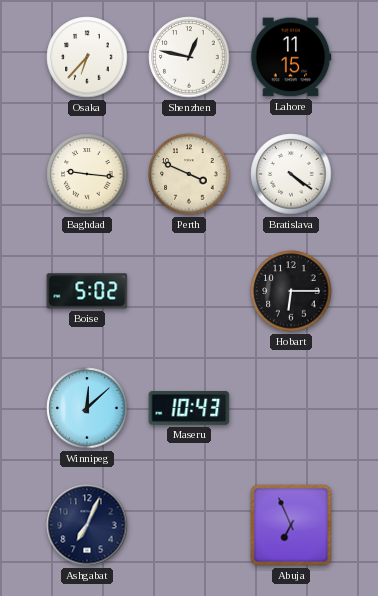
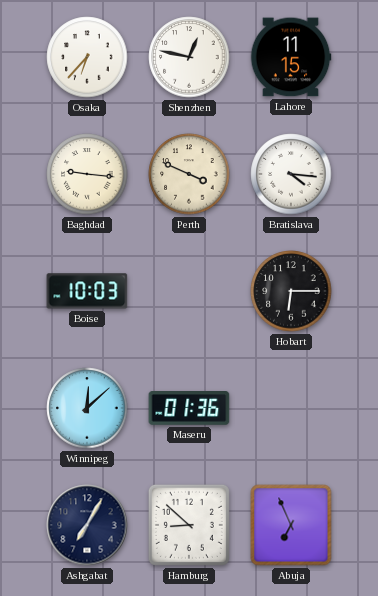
Bratislava: 4:21 -> 4:16 (291, 174)
Boise: 5:02 -> 10:03 (87, 291)
Maseru: 10:43 -> 01:36 (189, 409)
Ashgabat: 7:04 -> 7:05 (87, 525)
Hamburg: none -> 8:52 (189, 525)
